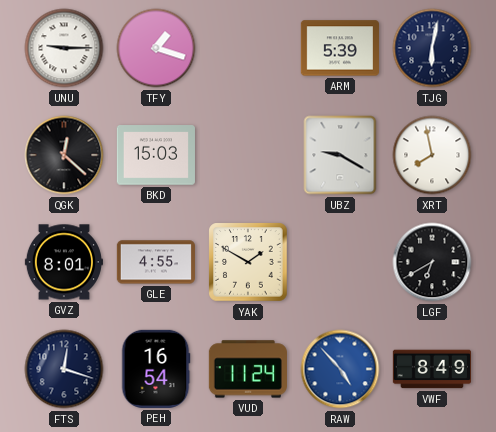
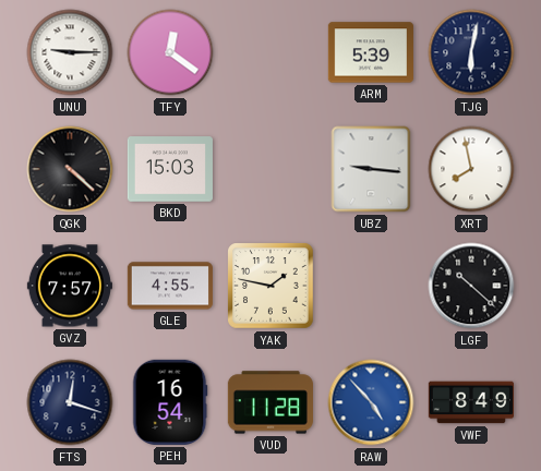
TFY: 1:18 -> 12:21 (170, 52)
QGK: 12:22 -> 4:22 (70, 169)
UBZ: 9:20 -> 9:16 (371, 169)
GVZ: 8:01 -> 7:57 (70, 286)
YAK: 1:50 -> 1:47 (270, 286)
LGF: 6:40 -> 10:22 (471, 286)
VUD: 11:24 -> 11:28 (270, 402)
